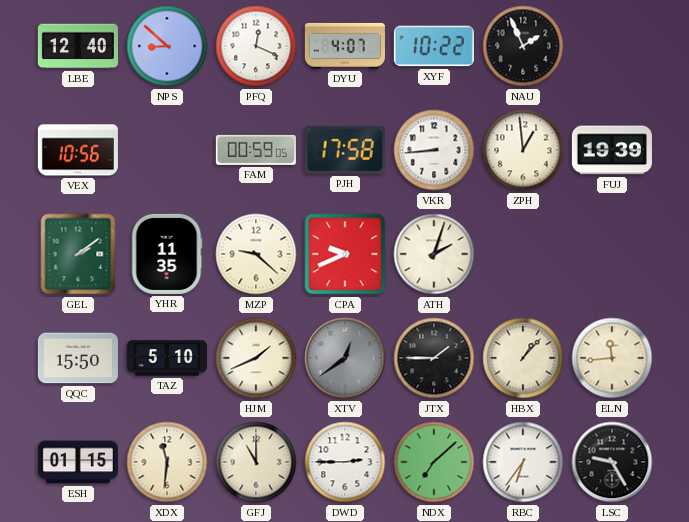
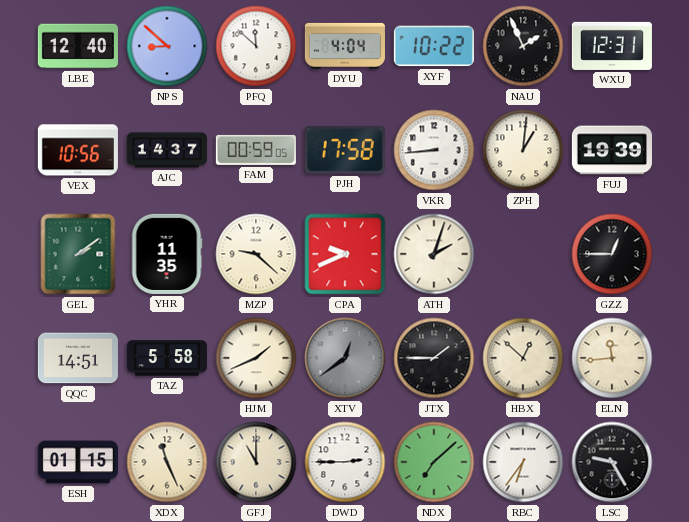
PFQ: 12:19 -> 11:52 (256, 46)
DYU: 4:07 -> 4:04 (345, 46)
WXU: none -> 12:31 (612, 46)
AJC: none -> 14:37 (167, 150)
ZPH: 12:59 -> 1:01 (523, 150)
GZZ: none -> 12:45 (612, 254)
QQC: 15:50 -> 14:51 (78, 358)
TAZ: 5:10 -> 5:58 (167, 358)
HBX: 1:07 -> 12:52 (523, 358)
XDX: 11:31 -> 11:26 (167, 462)
